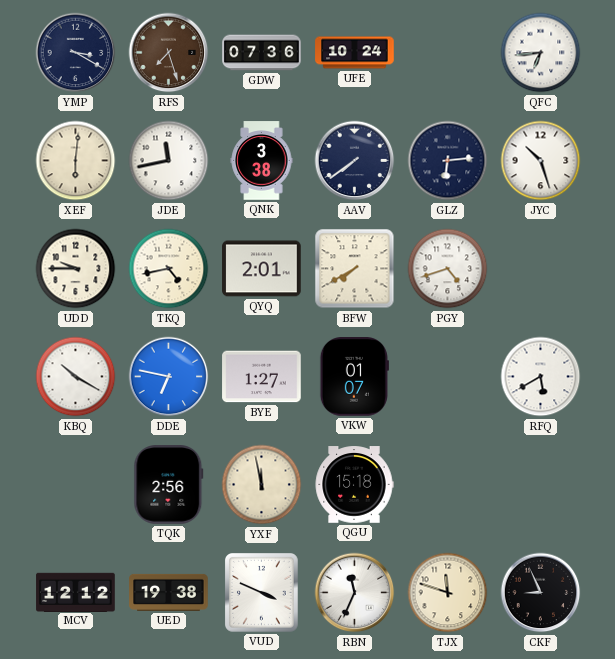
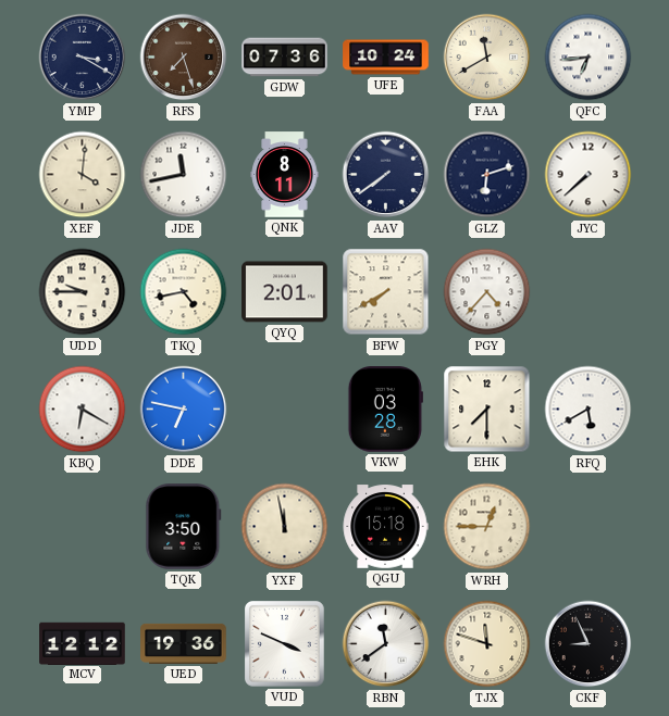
FAA: none -> 11:40 (487, 58)
XEF: 6:01 -> 4:01 (83, 175)
QNK: 3:38 -> 8:11 (285, 175)
GLZ: 6:14 -> 6:12 (487, 175)
JYC: 10:27 -> 7:38 (589, 175)
PGY: 4:42 -> 4:37 (487, 292)
KBQ: 10:20 -> 6:20 (83, 410)
BYE: 1:27 -> none (262, 377)
VKW: 01:07 -> 03:28 (385, 410)
EHK: none -> 7:30 (487, 410)
TQK: 2:56 -> 3:50 (184, 527)
WRH: none -> 12:45 (487, 527)
UED: 19:38 -> 19:36 (184, 643)
RBN: 11:34 -> 11:39 (386, 644)
